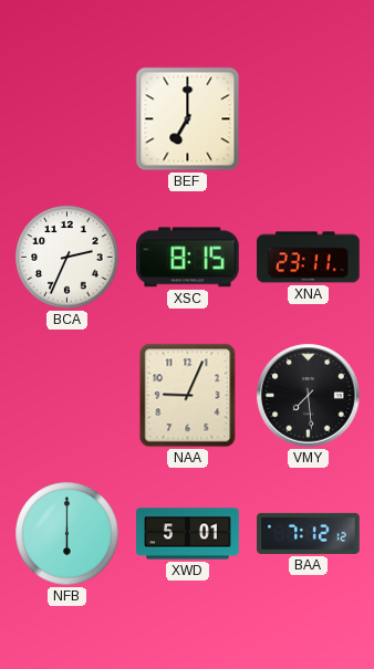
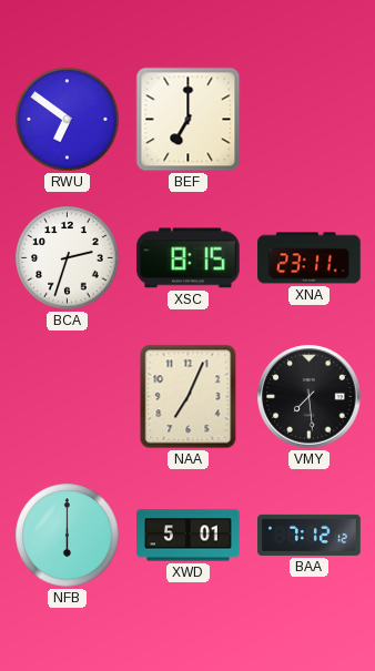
RWU: none -> 6:51 (68, 120)
BCA: 2:34 -> 2:33 (68, 258)
NAA: 9:04 -> 7:04 (189, 397)
